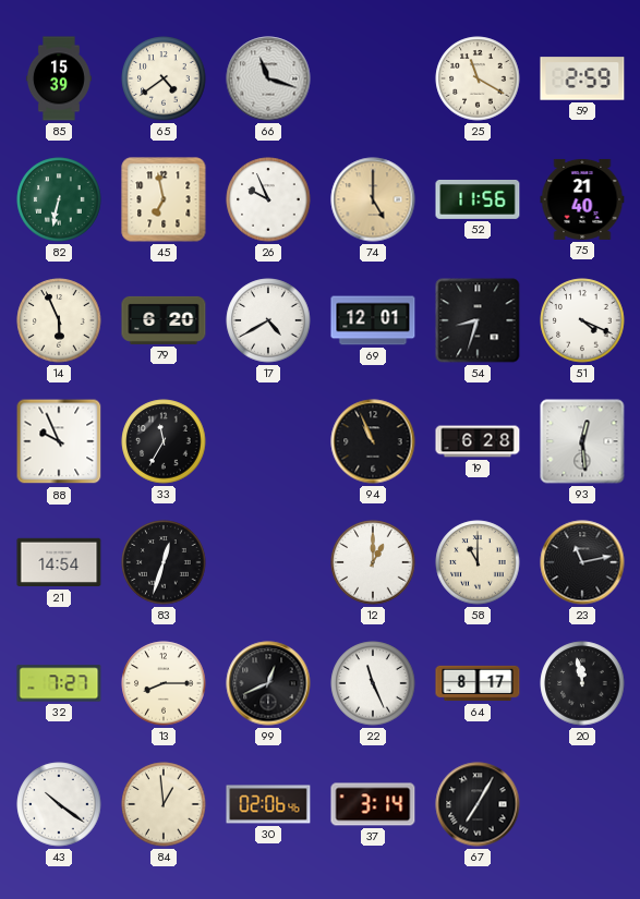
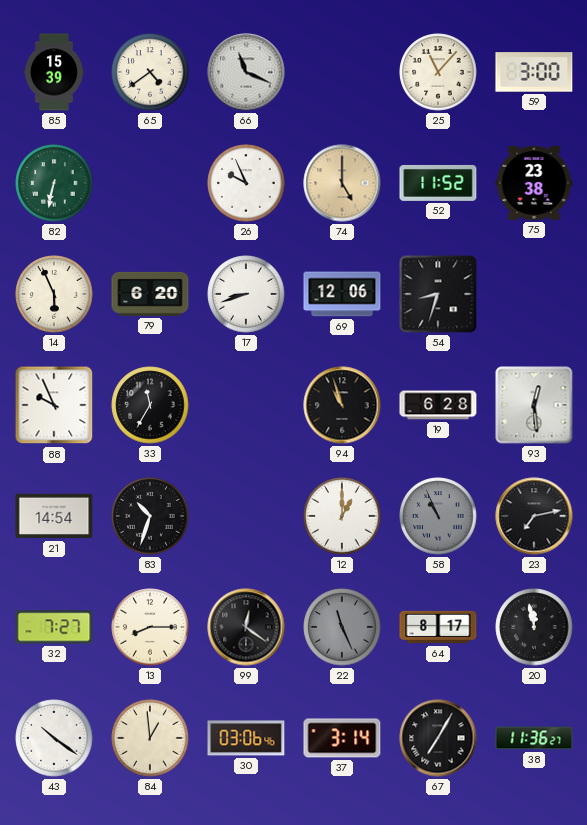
66: 11:18 -> 11:19 (246, 72)
25: 11:20 -> 11:07 (438, 72)
59: 2:59 -> 3:00 (534, 72)
45: 6:58 -> none (164, 199)
52: 11:56 -> 11:52 (438, 183)
75: 21:40 -> 23:38 (534, 183)
17: 4:40 -> 8:42 (246, 294)
69: 12:01 -> 12:06 (342, 294)
51: 4:19 -> none (582, 320)
94: 10:56 -> 10:57 (342, 405)
83: 12:33 -> 10:33 (150, 516)
58: 11:00 -> 10:56 (438, 516)
58 dial: cream -> grey (438, 516)
23: 11:13 -> 7:13 (534, 516)
99: 12:41 -> 12:21 (246, 627)
22 dial: white -> grey (342, 627)
30: 02:06 -> 03:06 (246, 738)
38: none -> 11:36 (534, 738)
